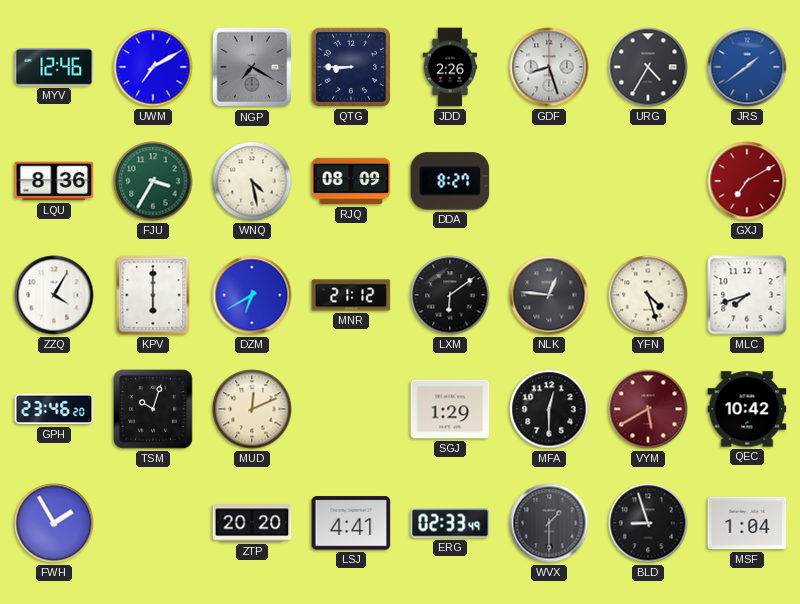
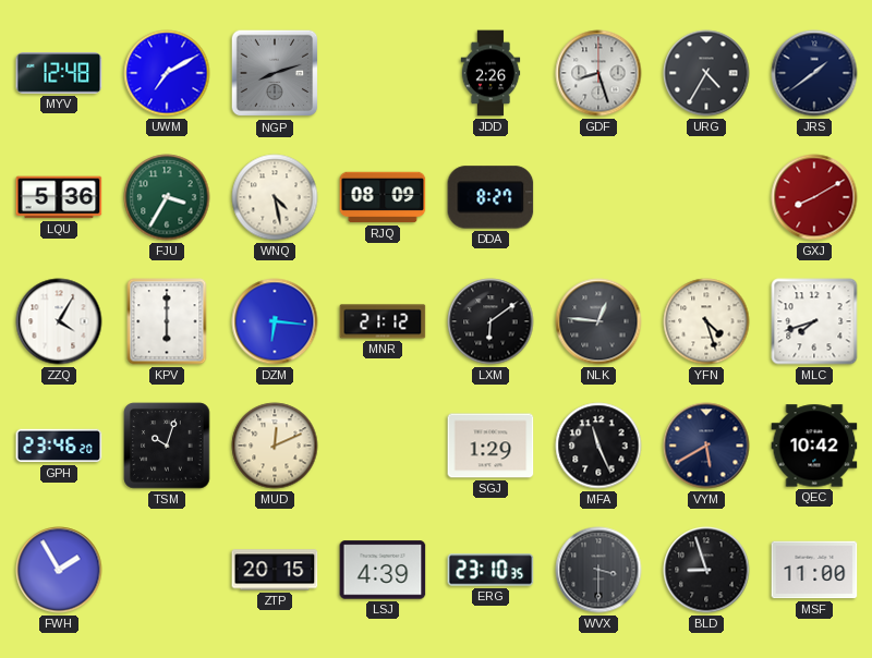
MYV: 12:46 -> 12:48 (59, 73)
NGP: 7:20 -> 8:12 (275, 73)
QTG: 8:45 -> none (351, 67)
JRS dial: blue -> navy (814, 73)
LQU: 8:36 -> 5:36 (59, 197)
GXJ: 7:10 -> 8:10 (814, 197)
DZM: 6:40 -> 6:16 (275, 321)
MFA: 12:30 -> 11:26 (598, 446)
VYM dial: burgundy -> navy (706, 446)
ZTP: 20:20 -> 20:15 (275, 570)
LSJ: 4:41 -> 4:39 (383, 570)
ERG: 02:33 -> 23:10 (491, 570)
WVX: 1:30 -> 3:30 (598, 570)
MSF: 1:04 -> 11:00 (814, 570)
